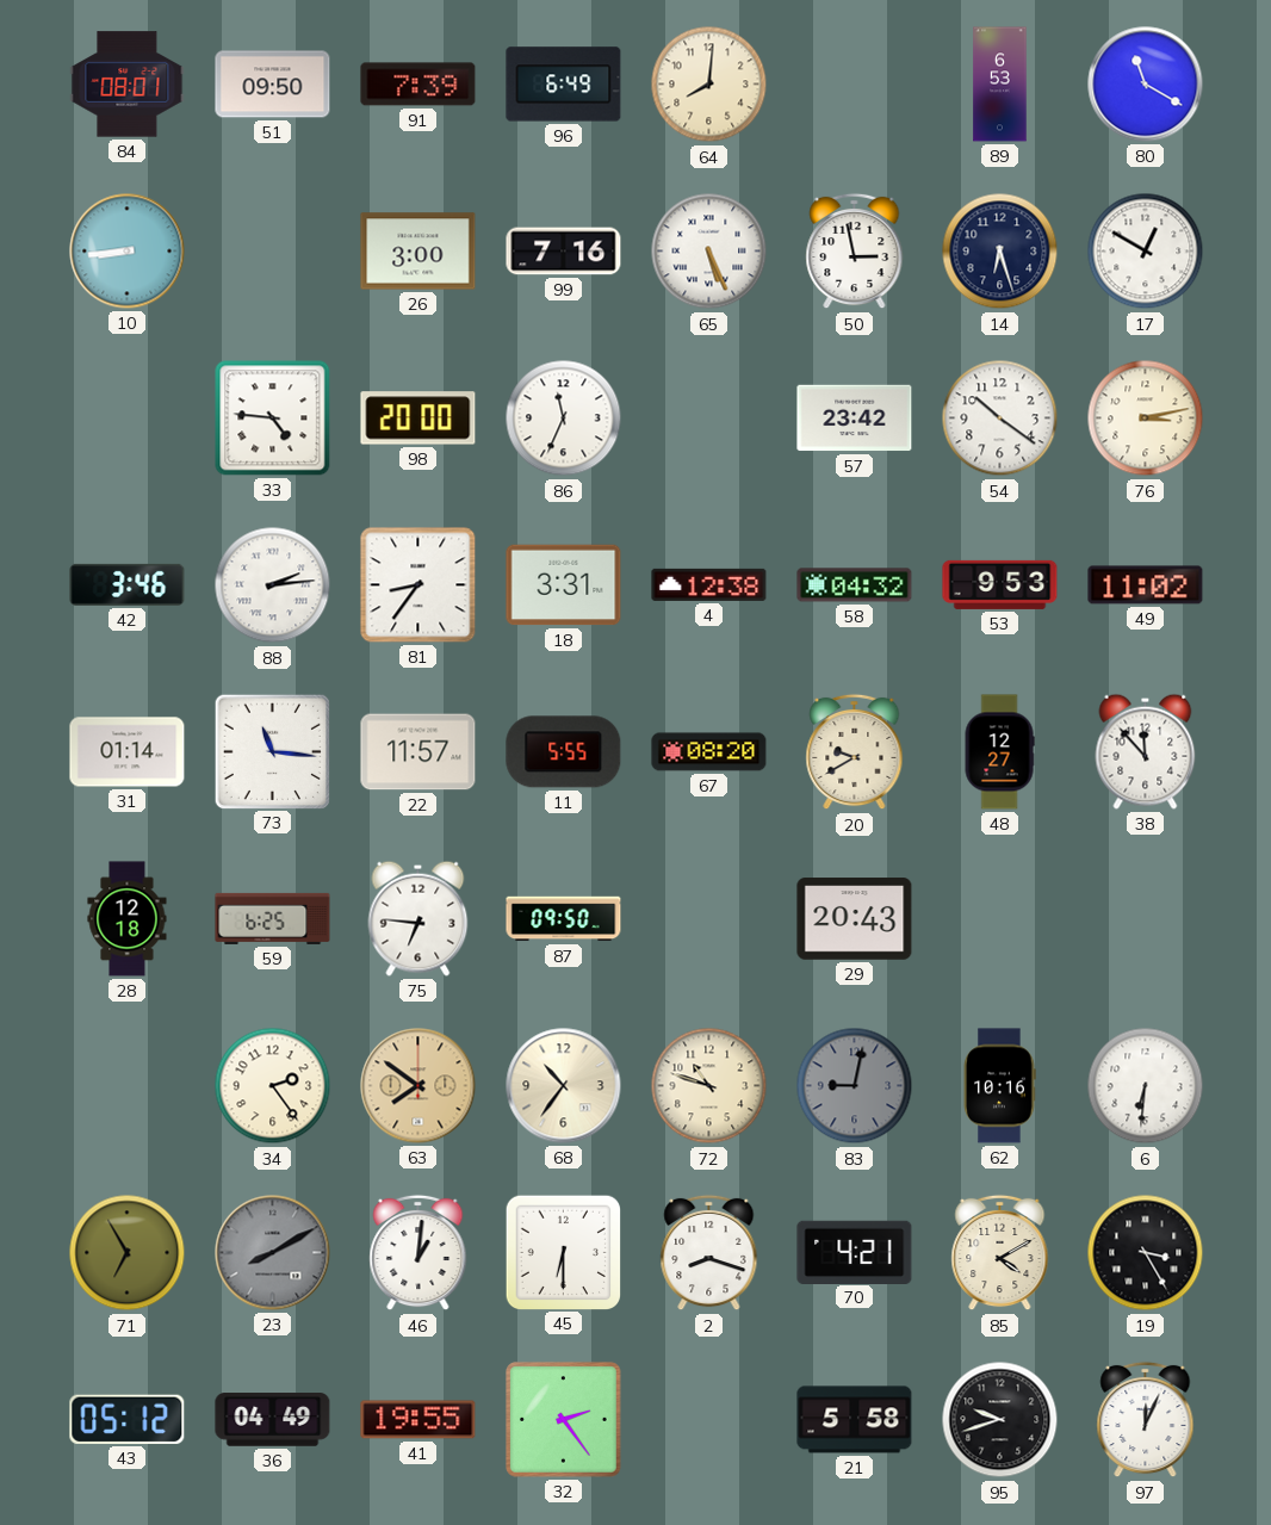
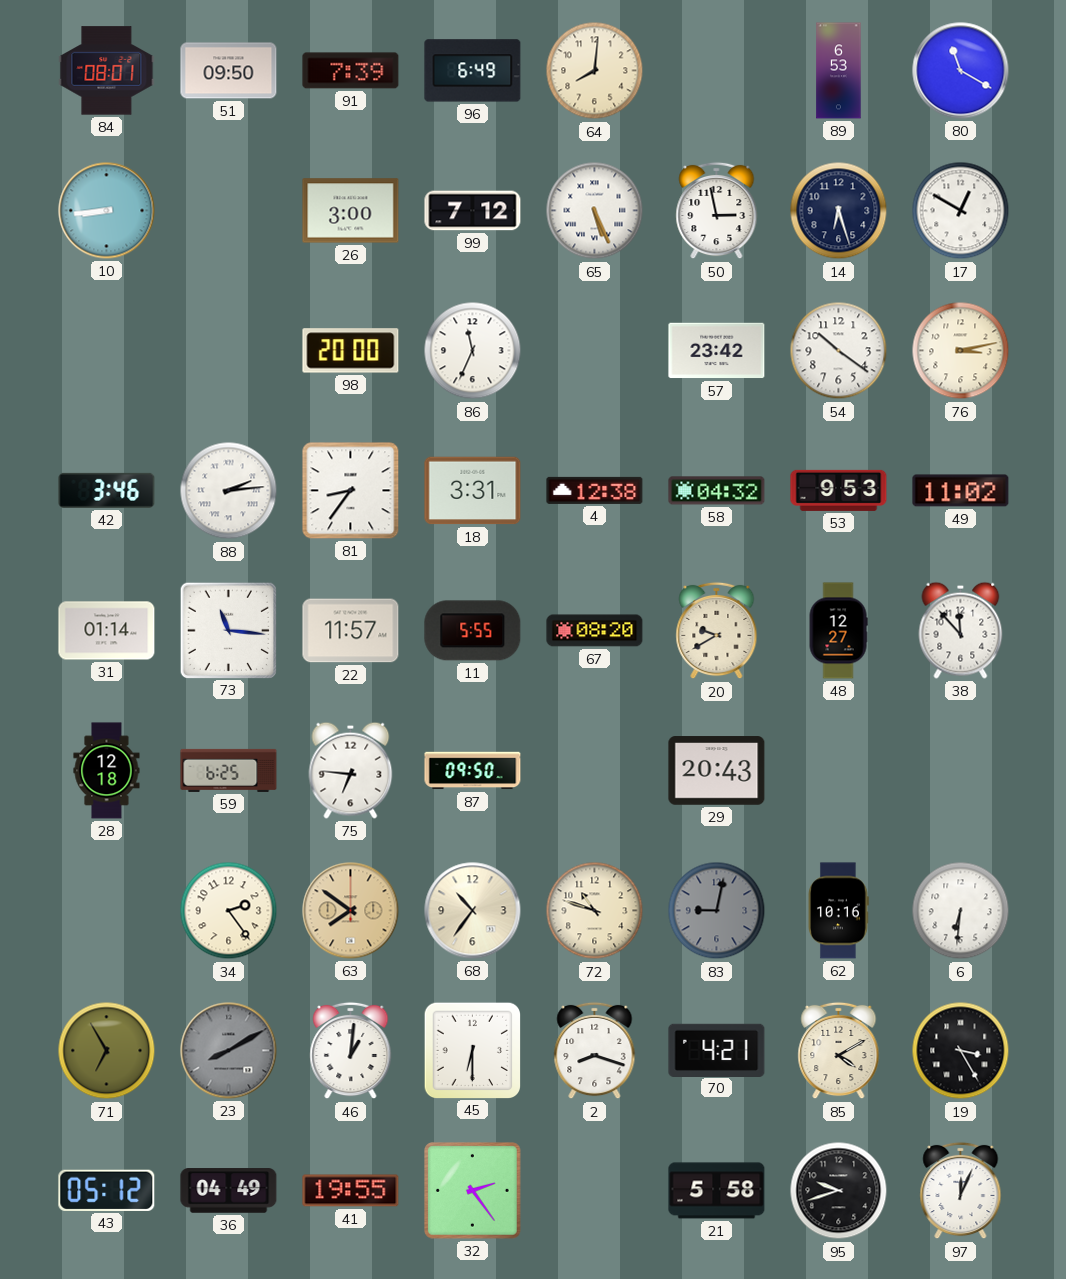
99: 7:16 -> 7:12 (473, 211)
33: 4:46 -> none (273, 419)
